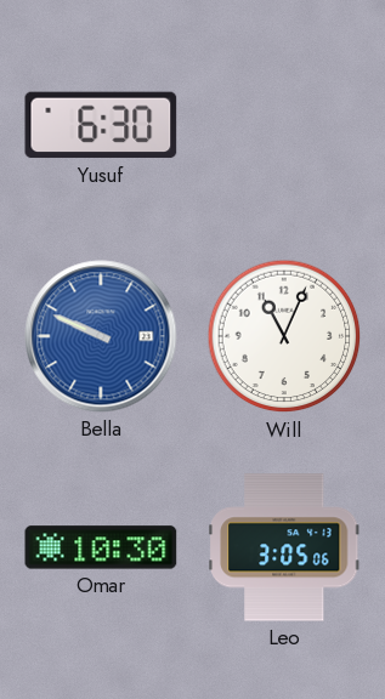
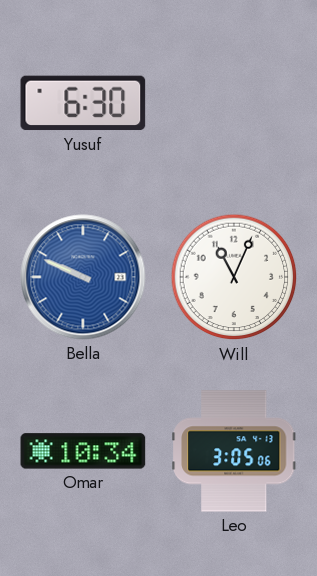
Omar: 10:30 -> 10:34 (83, 451)
